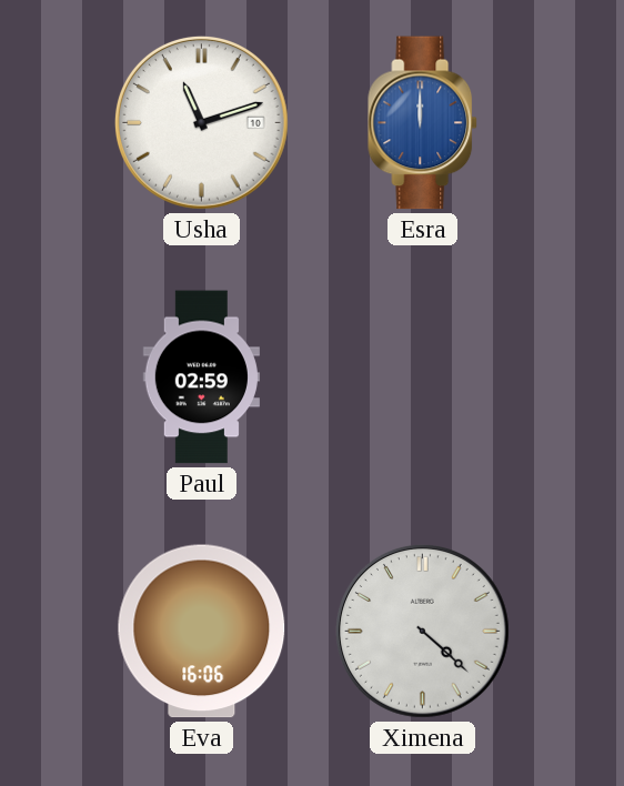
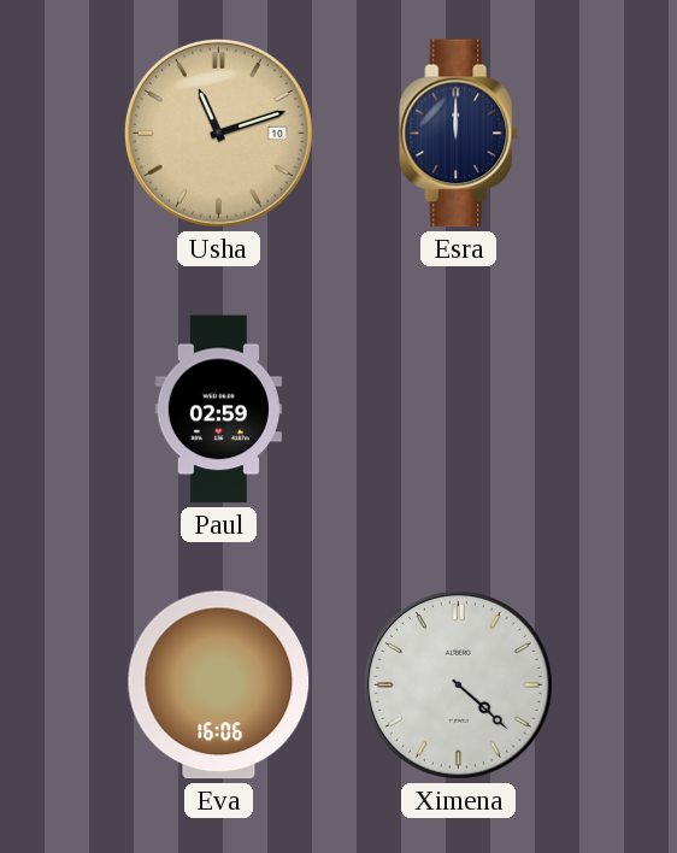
Usha dial: white -> champagne (218, 133)
Esra dial: blue -> navy (459, 134)
